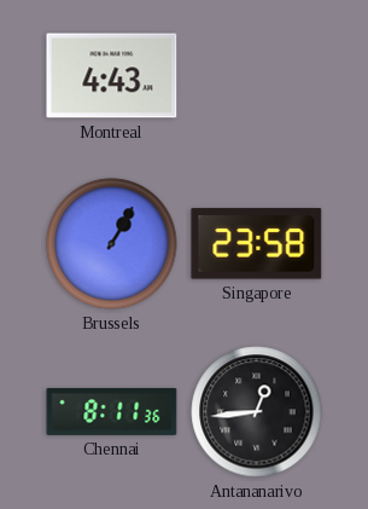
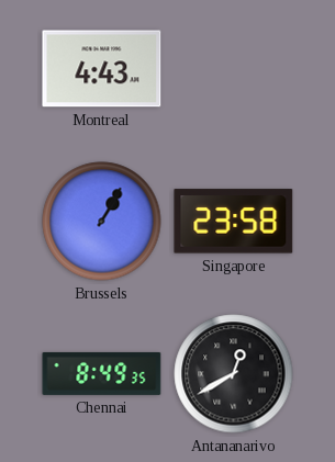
Chennai: 8:11 -> 8:49 (102, 373)
Antananarivo: 12:44 -> 12:40 (234, 374)
